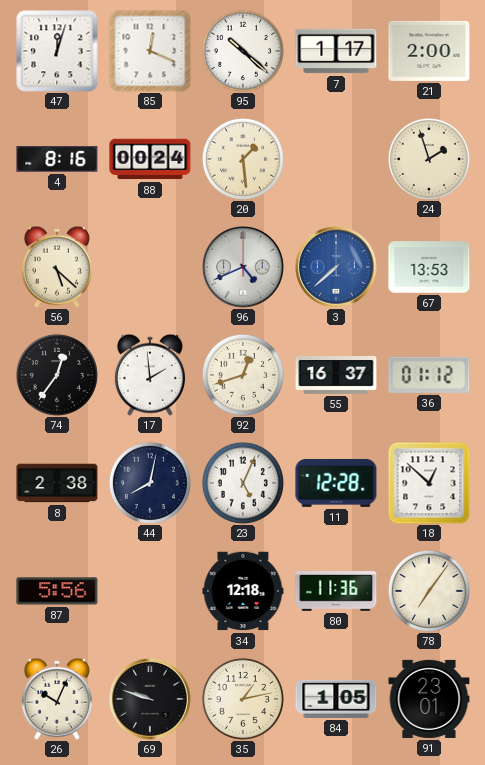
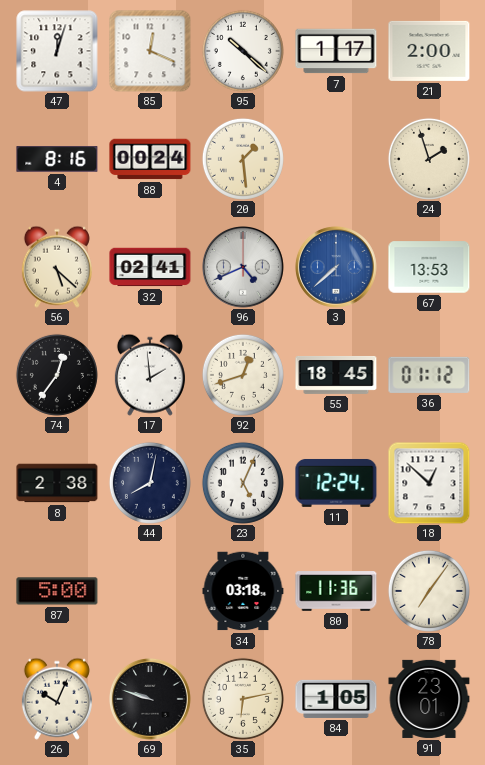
32: none -> 02:41 (150, 267)
55: 16:37 -> 18:45 (336, 375)
11: 12:28 -> 12:24 (336, 483)
87: 5:56 -> 5:00 (57, 591)
34: 12:18 -> 03:18 (243, 591)
35: 1:13 -> 6:13 (243, 699)
